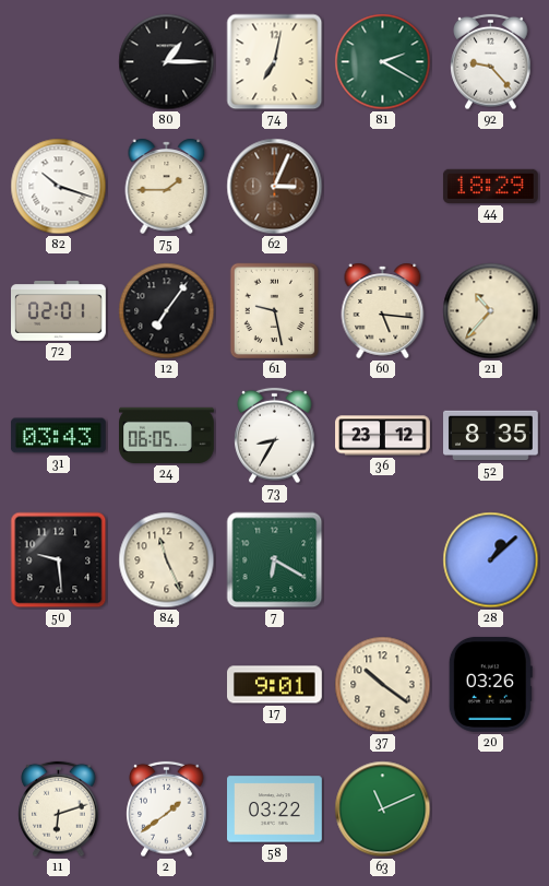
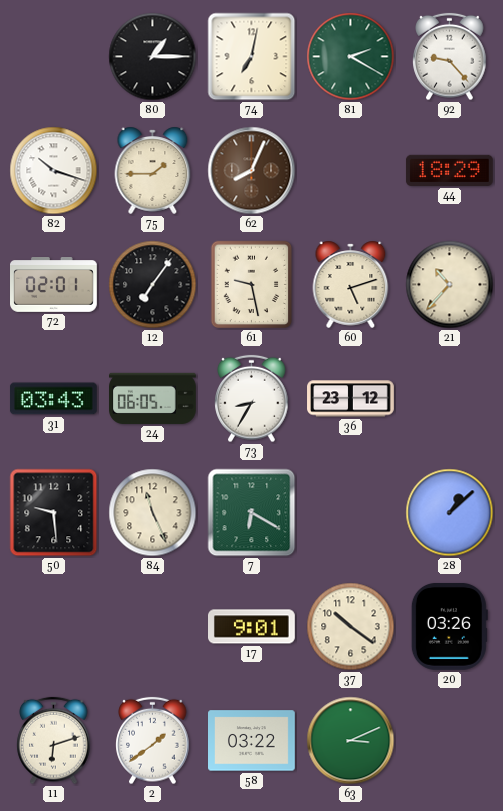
62: 3:04 -> 8:04 (252, 171)
60: 5:16 -> 5:12 (351, 284)
52: 8:35 -> none (491, 436)
63: 11:11 -> 3:11 (351, 741)
